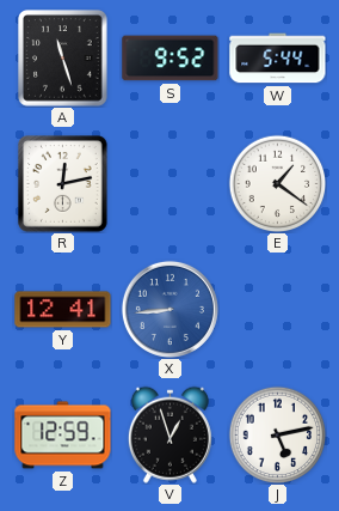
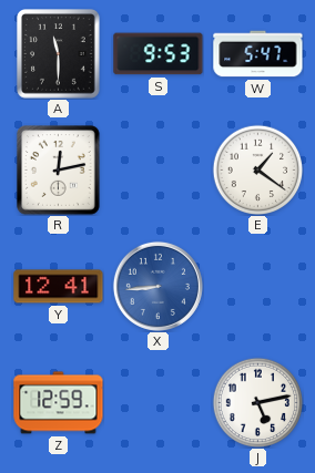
A: 11:27 -> 11:30 (59, 54)
S: 9:52 -> 9:53 (159, 54)
W: 5:44 -> 5:47 (258, 54)
V: 12:57 -> none (169, 434)
